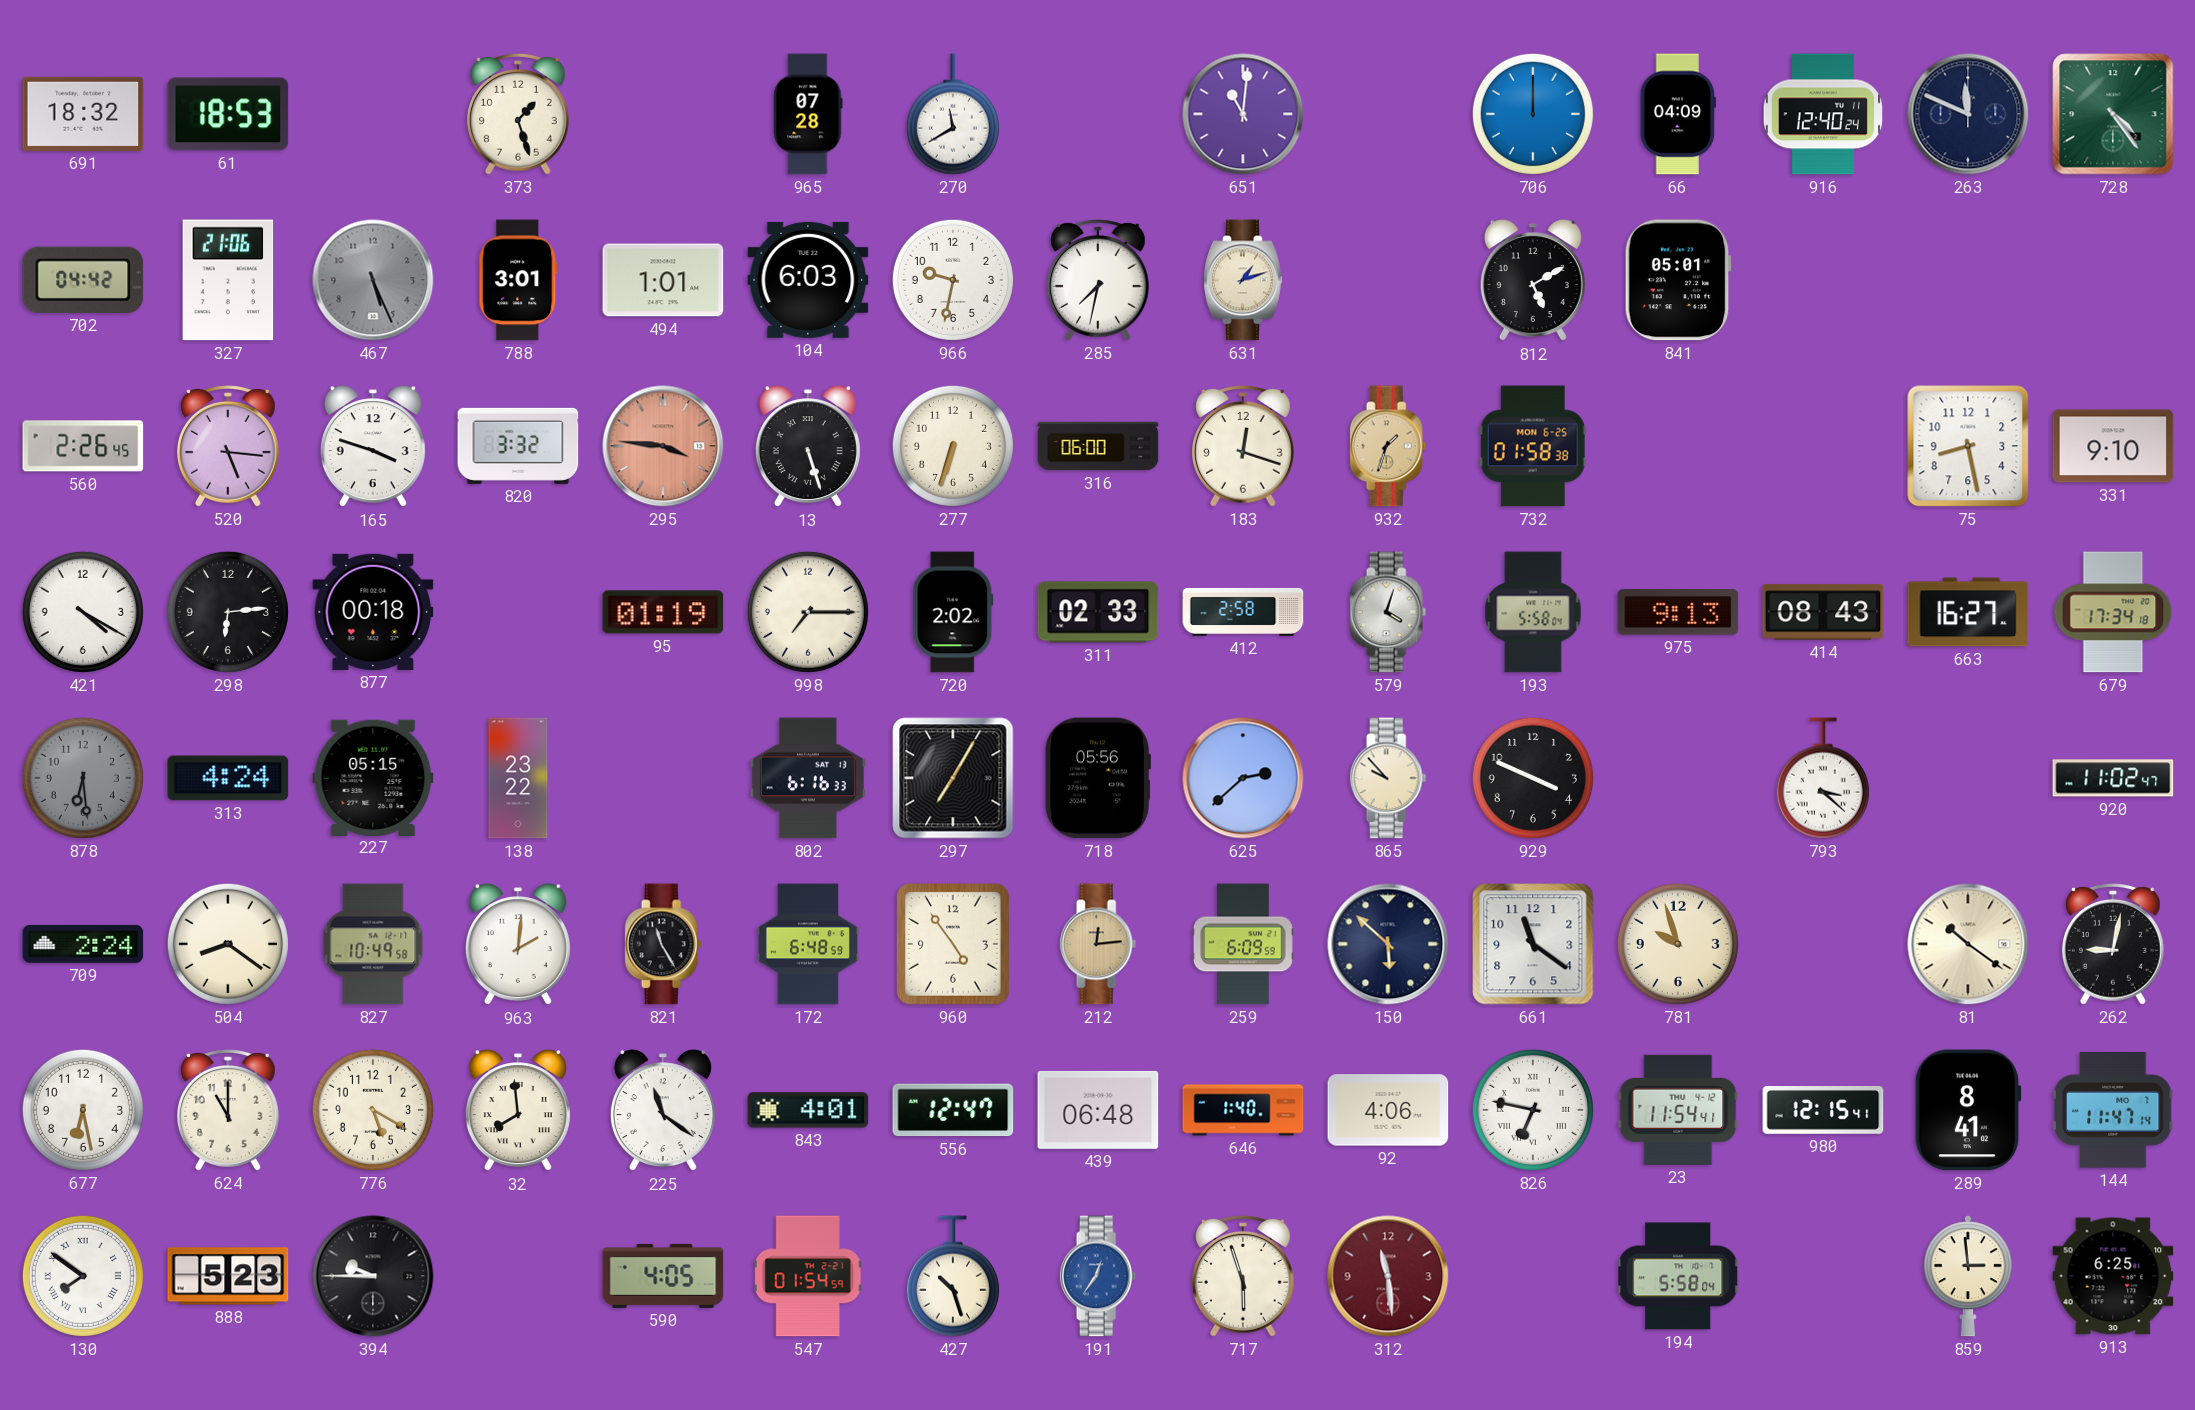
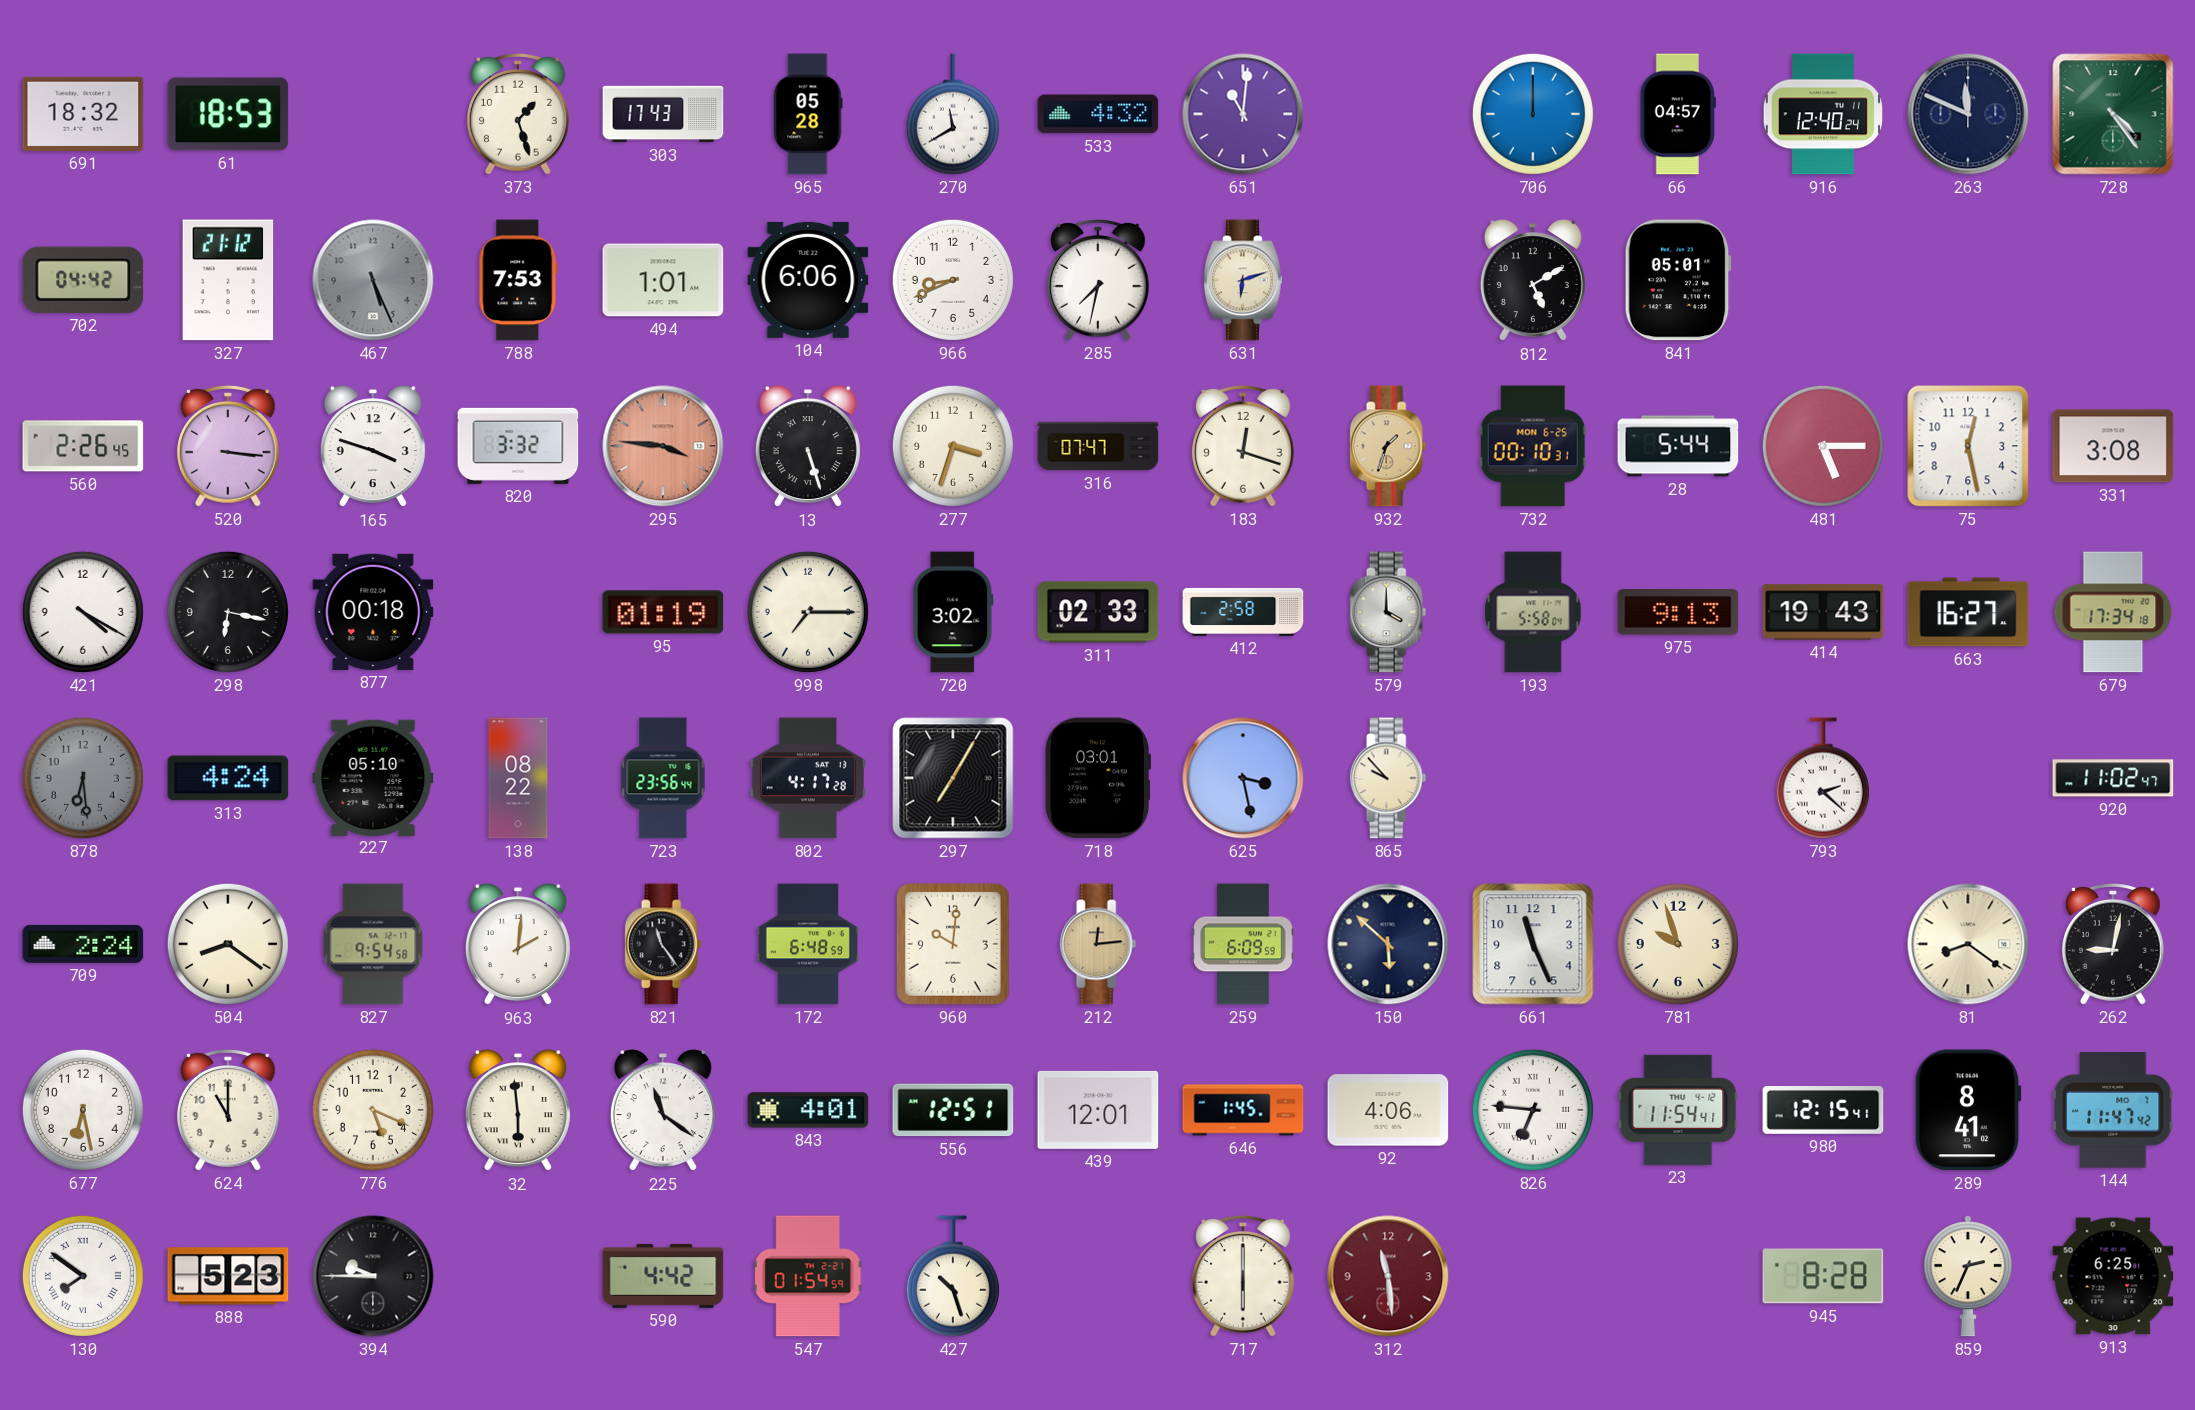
303: none -> 17:43 (663, 114)
965: 07:28 -> 05:28 (808, 114)
533: none -> 4:32 (1098, 114)
66: 04:09 -> 04:57 (1678, 114)
327: 21:06 -> 21:12 (228, 280)
788: 3:01 -> 7:53 (518, 280)
104: 6:03 -> 6:06 (808, 280)
966: 9:32 -> 8:41 (953, 280)
631: 1:12 -> 6:12 (1243, 280)
520: 5:16 -> 3:16 (229, 447)
277: 6:33 -> 3:33 (953, 446)
316: 06:00 -> 07:47 (1098, 446)
732: 01:58 -> 00:10 (1533, 446)
28: none -> 5:44 (1678, 446)
481: none -> 5:15 (1823, 446)
75: 8:28 -> 12:28 (1968, 446)
331: 9:10 -> 3:08 (2113, 446)
298: 6:14 -> 6:17 (228, 612)
720: 2:02 -> 3:02 (953, 612)
579: 4:03 -> 4:00 (1388, 612)
414: 08:43 -> 19:43 (1823, 612)
227: 05:15 -> 05:10 (373, 777)
138: 23:22 -> 08:22 (518, 778)
723: none -> 23:56 (663, 778)
802: 6:16 -> 4:17 (808, 778)
718: 05:56 -> 03:01 (1098, 778)
625: 2:38 -> 3:28 (1243, 778)
929: 3:49 -> none (1533, 778)
793: 3:22 -> 2:22 (1823, 778)
827: 10:49 -> 9:54 (373, 944)
821: 11:25 -> 11:24 (663, 944)
960: 4:54 -> 10:01 (953, 944)
661: 11:21 -> 11:26 (1533, 944)
81: 10:21 -> 8:21 (1968, 944)
776: 5:20 -> 5:19 (373, 1110)
32: 7:59 -> 5:59 (518, 1111)
556: 12:47 -> 12:51 (953, 1110)
439: 06:48 -> 12:01 (1098, 1110)
646: 1:40 -> 1:45 (1243, 1110)
826: 6:47 -> 6:46 (1533, 1110)
144: 11:47:14 -> 11:47:42 (2113, 1111)
590: 4:05 -> 4:42 (663, 1276)
191: 12:36 -> none (1098, 1276)
717: 5:57 -> 6:00 (1244, 1277)
194: 5:58 -> none (1678, 1276)
945: none -> 8:28 (1823, 1276)
859: 2:59 -> 2:34 (1968, 1276)
